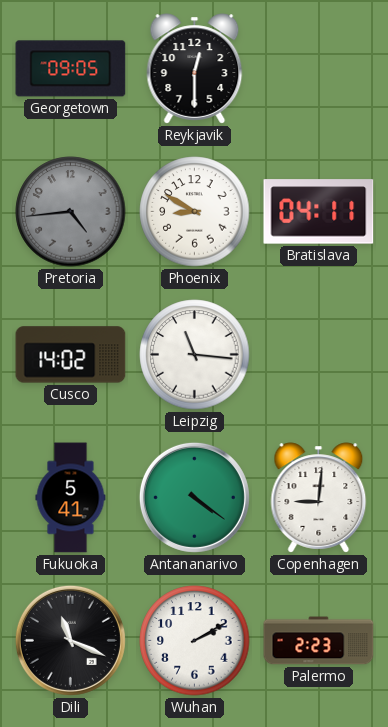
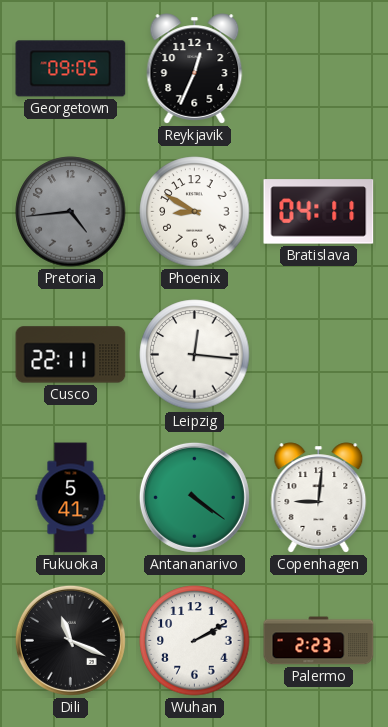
Reykjavik: 12:30 -> 12:34 (195, 69)
Cusco: 14:02 -> 22:11 (71, 355)
Leipzig: 11:16 -> 12:16 (195, 355)
